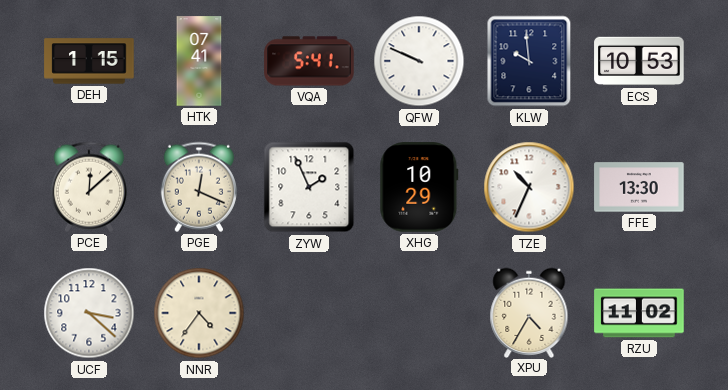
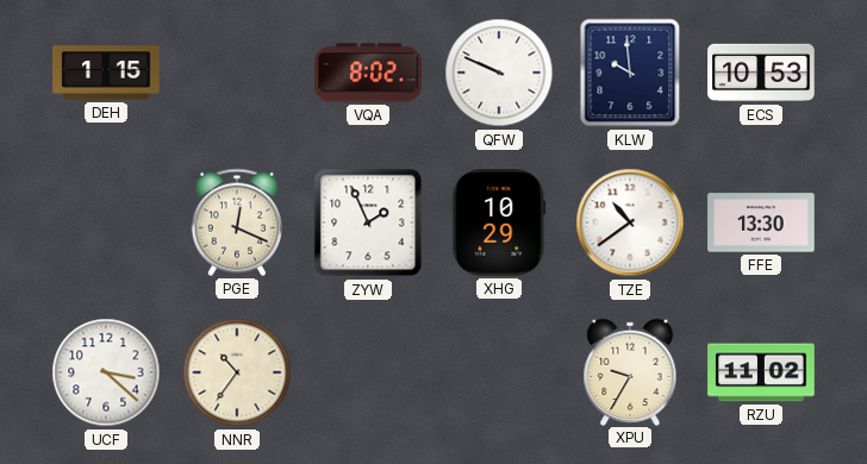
HTK: 07:41 -> none (199, 61)
VQA: 5:41 -> 8:02 (368, 73)
PCE: 12:08 -> none (89, 187)
TZE: 10:34 -> 10:39 (630, 222)
NNR: 4:36 -> 10:36 (237, 372)
XPU: 4:35 -> 9:35 (630, 371)
